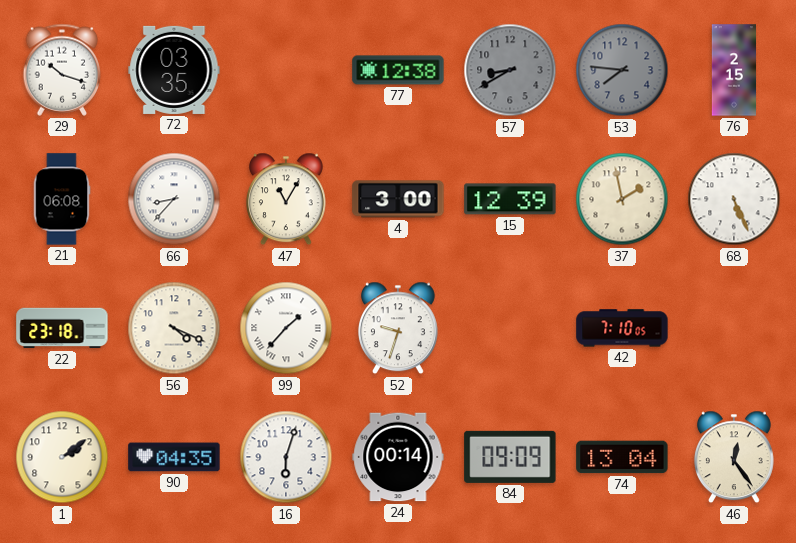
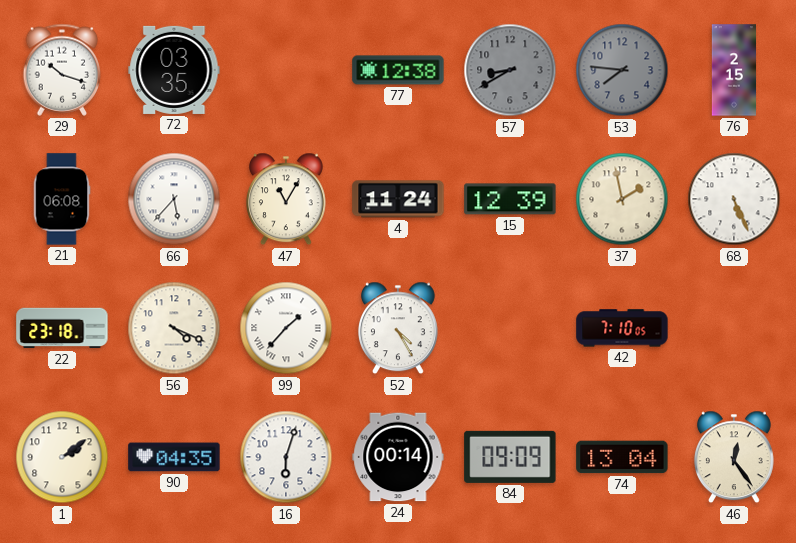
66: 8:37 -> 5:37 (174, 199)
4: 3:00 -> 11:24 (398, 199)
52: 9:33 -> 4:25 (398, 328)
